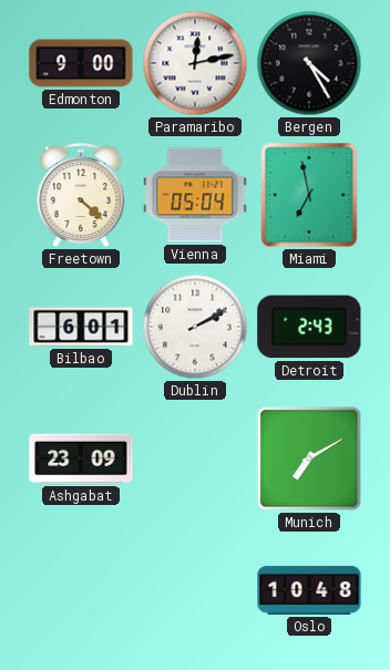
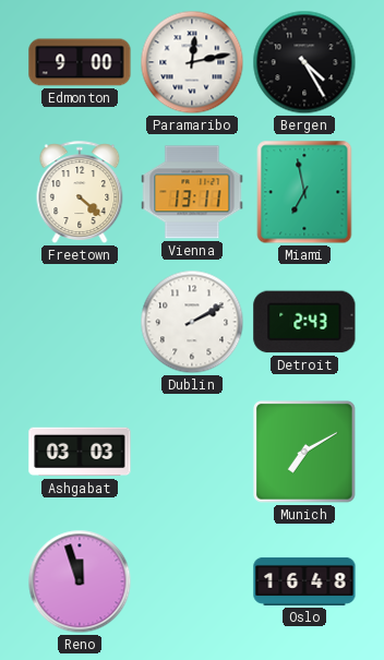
Vienna: 05:04 -> 13:11 (192, 192)
Bilbao: 6:01 -> none (81, 327)
Ashgabat: 23:09 -> 03:03 (80, 452)
Reno: none -> 11:57 (80, 581)
Oslo: 10:48 -> 16:48 (304, 581)
